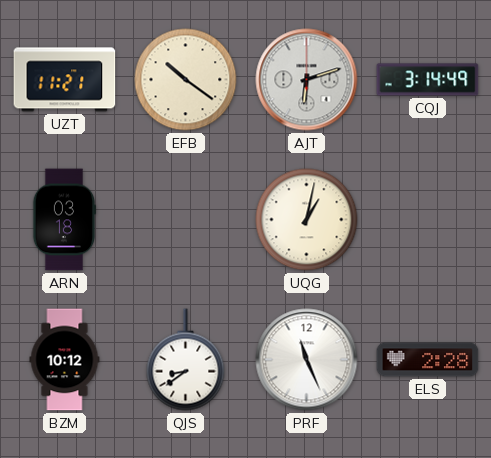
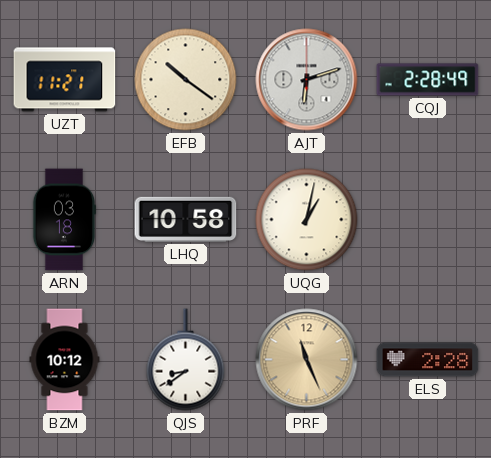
CQJ: 3:14 -> 2:28 (428, 80)
LHQ: none -> 10:58 (186, 219)
PRF dial: white -> champagne (307, 360)
